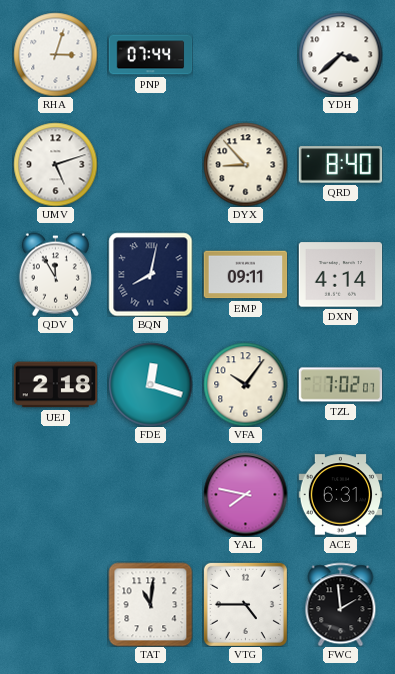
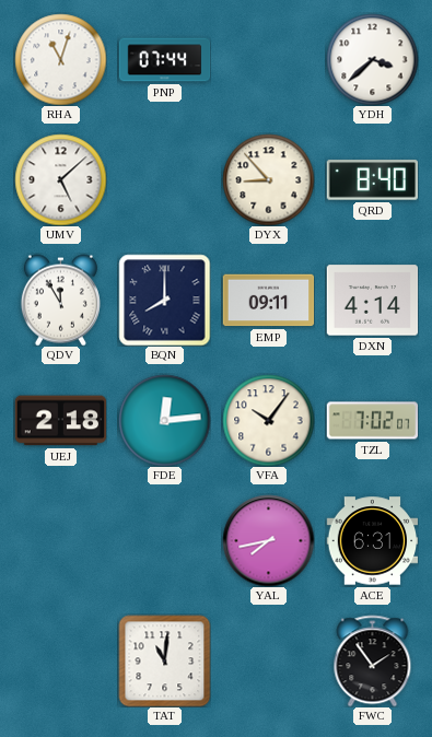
RHA: 3:03 -> 11:03 (60, 59)
UMV: 5:12 -> 5:08 (60, 179)
BQN: 8:02 -> 8:00 (164, 300)
FDE: 12:18 -> 12:14 (164, 420)
YAL: 7:47 -> 7:43 (268, 540)
VTG: 4:45 -> none (245, 604)
FWC: 1:59 -> 1:54 (373, 660)
